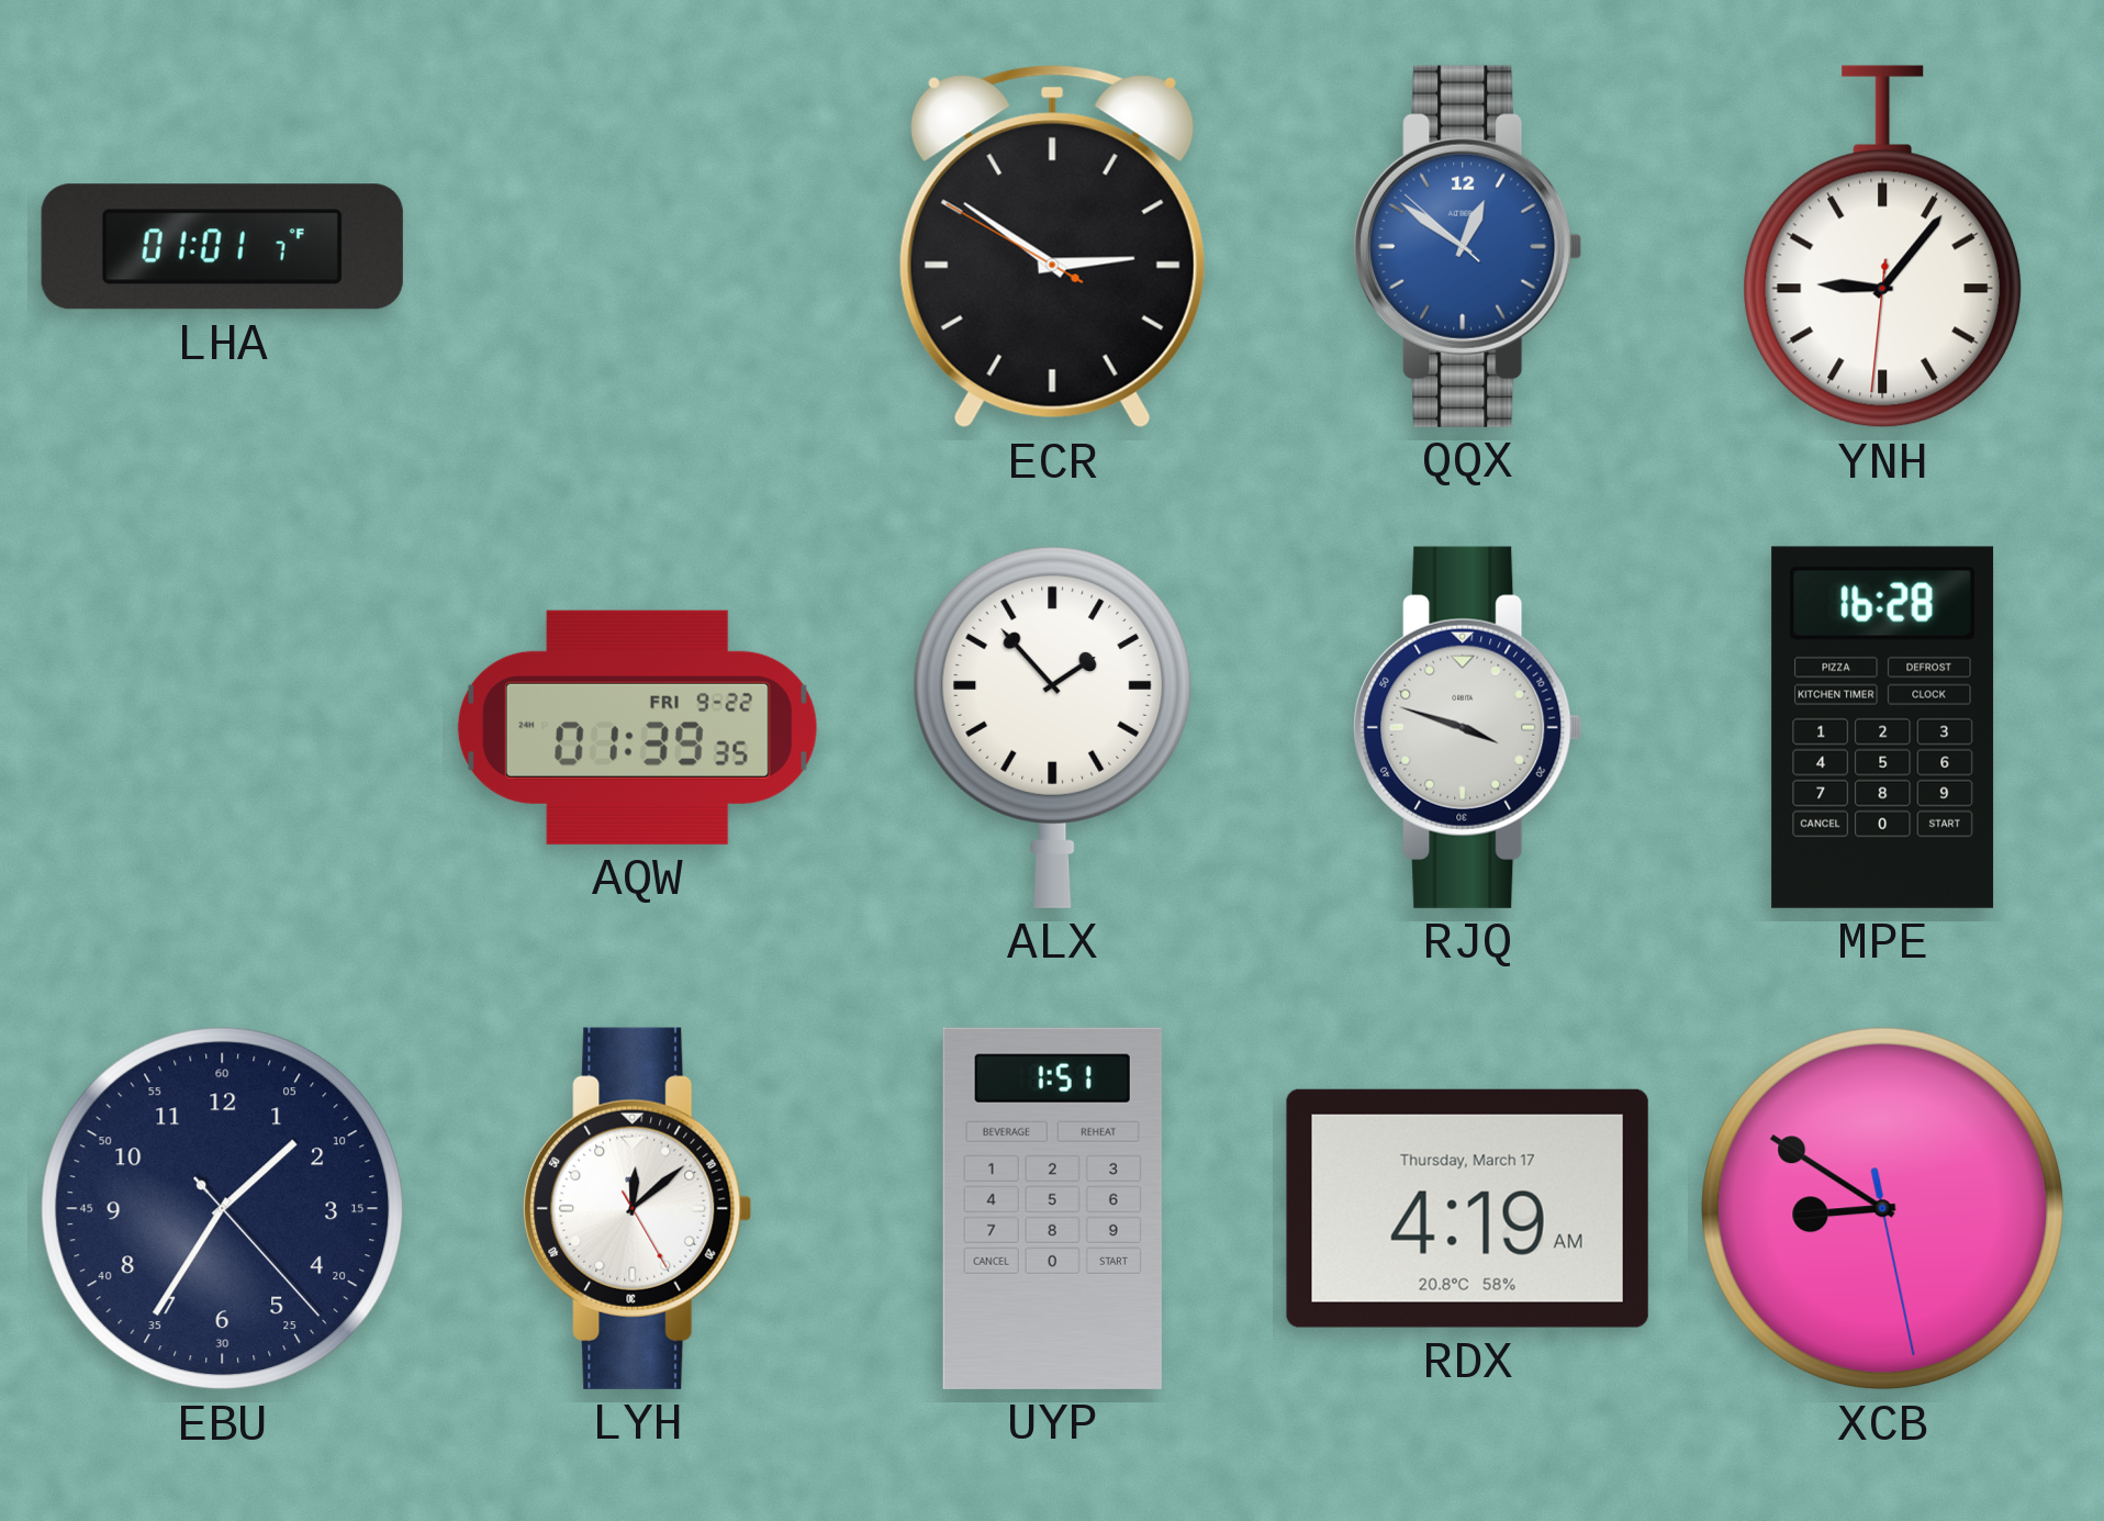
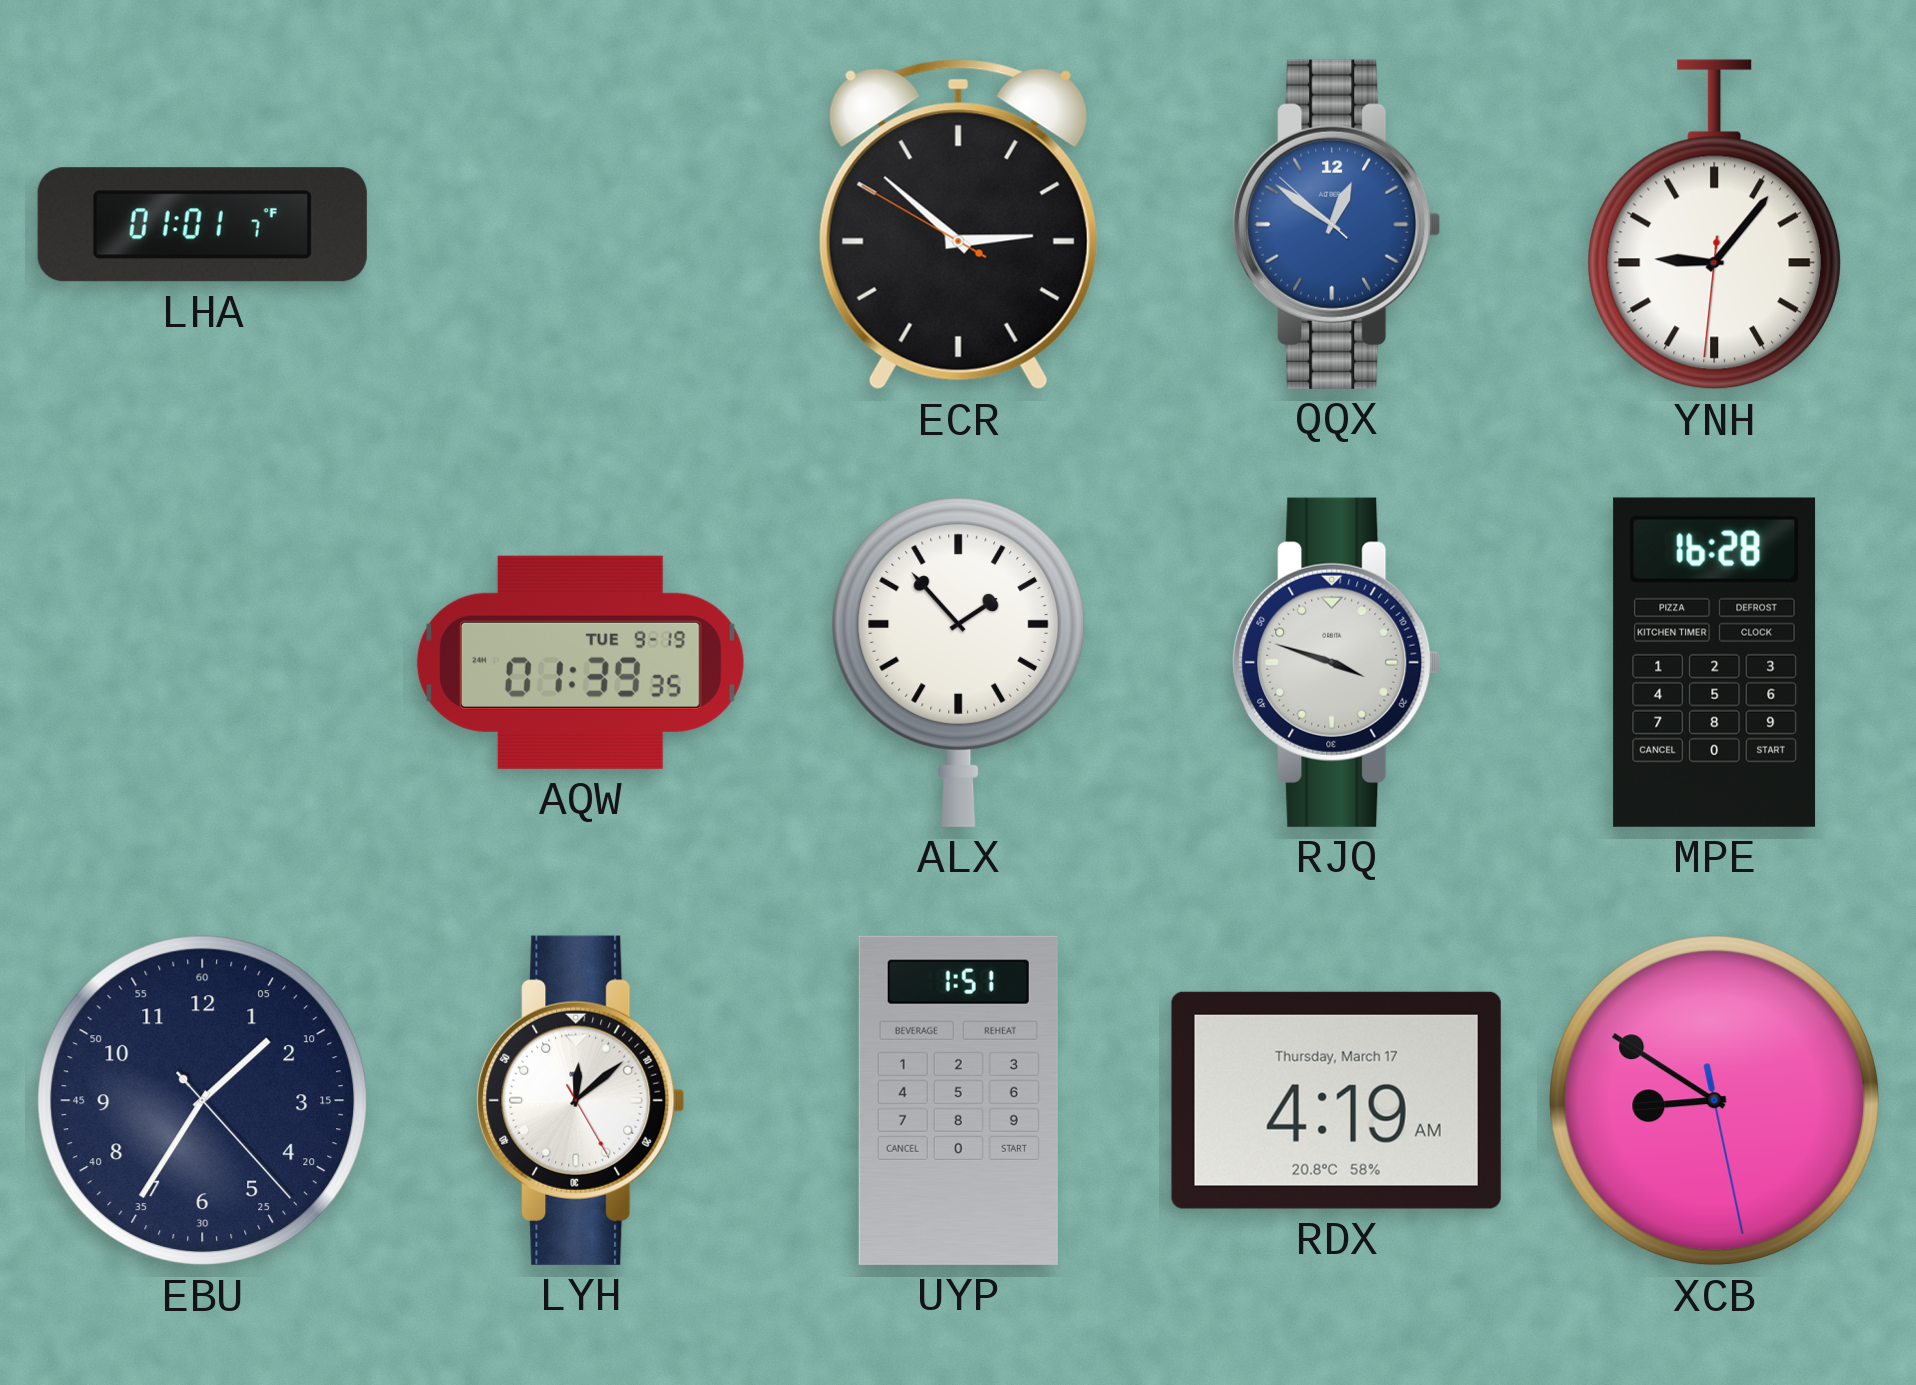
ECR: 2:50 -> 2:51 (958, 225)
AQW date: FRI 9-22 -> TUE 9-19 (580, 662)
